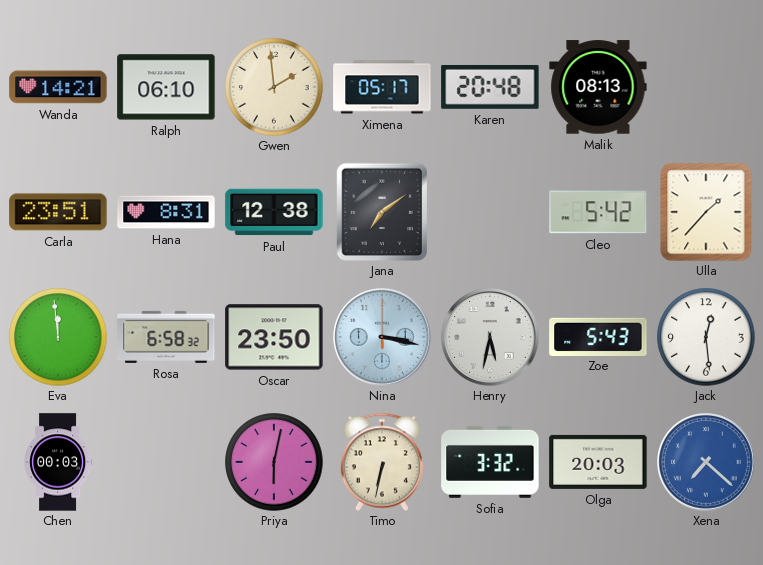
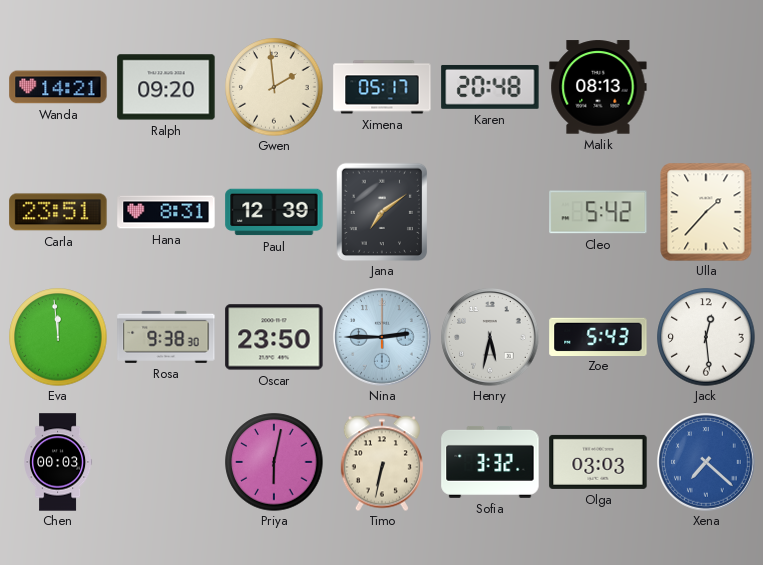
Ralph: 06:10 -> 09:20 (166, 87)
Paul: 12:38 -> 12:39 (274, 212)
Rosa: 6:58 -> 9:38 (166, 337)
Nina: 3:17 -> 2:45 (383, 338)
Olga: 20:03 -> 03:03 (598, 462)
